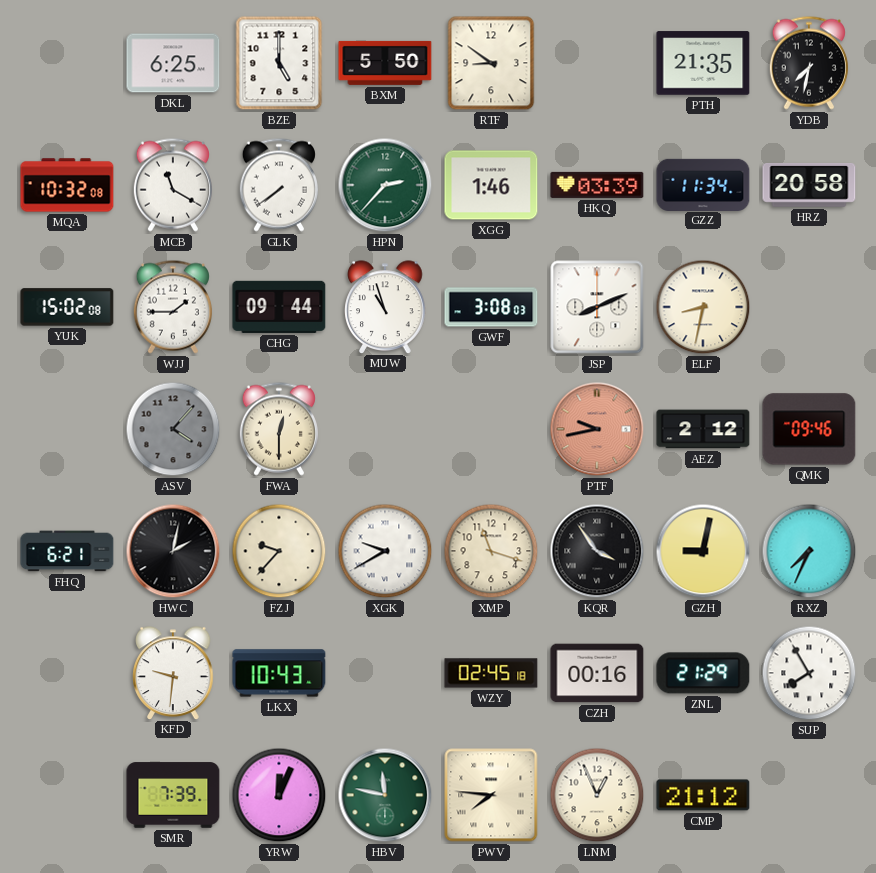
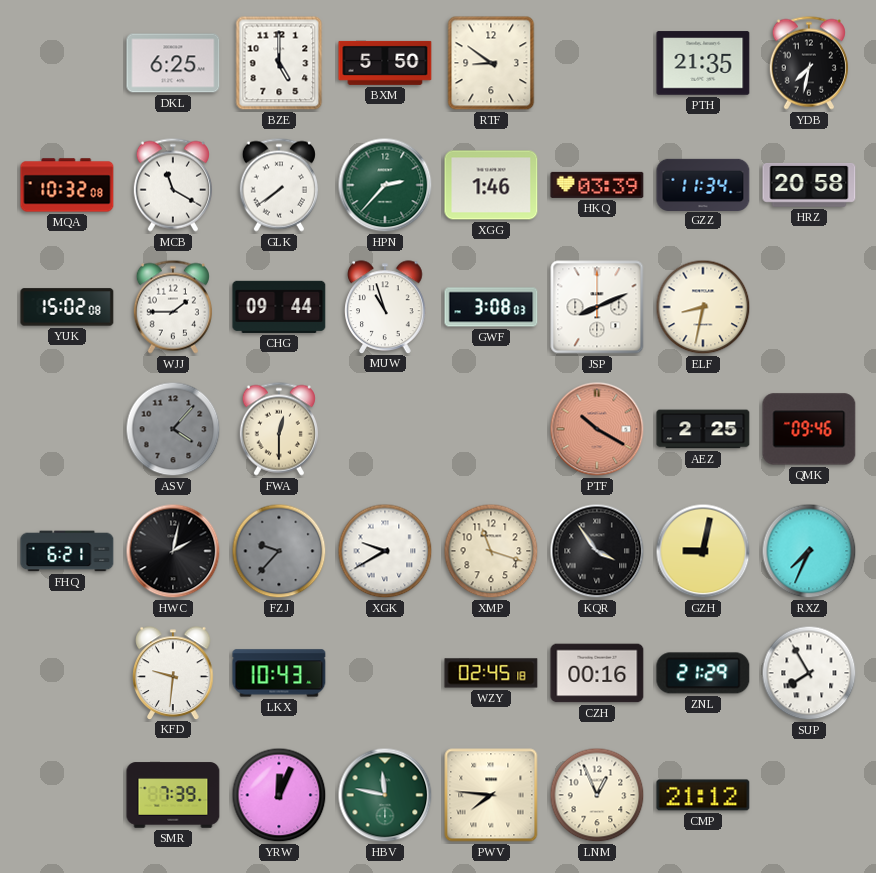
PTF: 9:43 -> 10:20 (597, 429)
AEZ: 2:12 -> 2:25 (703, 429)
FZJ dial: cream -> grey (279, 551)
